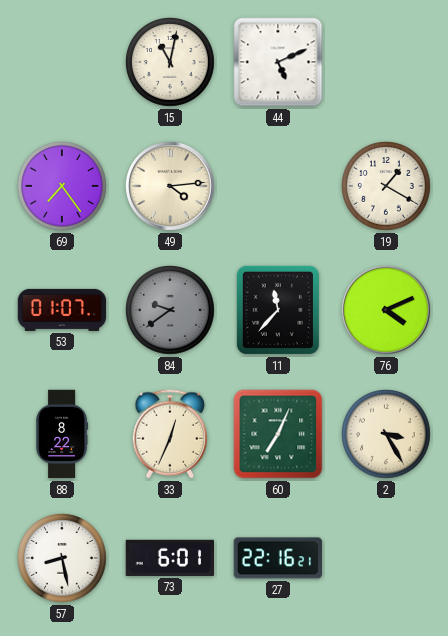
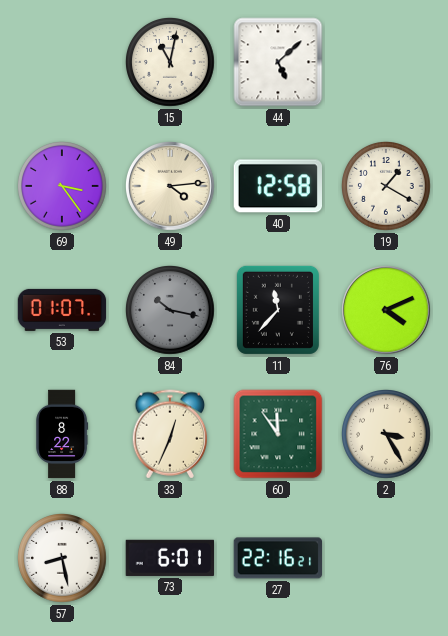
44: 5:11 -> 5:08 (278, 62)
69: 7:24 -> 3:24 (63, 187)
40: none -> 12:58 (277, 186)
84: 9:39 -> 10:17 (171, 311)
60: 7:04 -> 11:54 (278, 434)
